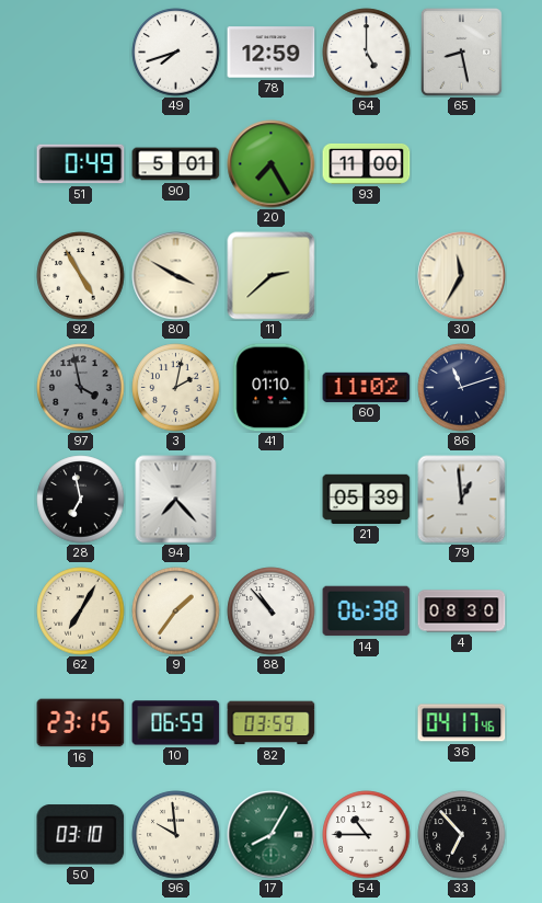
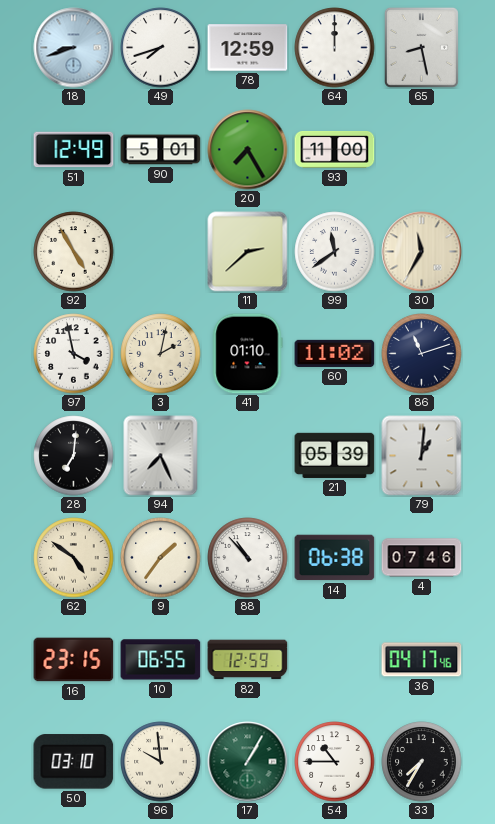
18: none -> 8:42 (74, 48)
64: 5:00 -> 12:00 (335, 48)
51: 0:49 -> 12:49 (74, 150)
80: 3:50 -> none (176, 276)
99: none -> 11:39 (335, 252)
97 dial: grey -> white (74, 354)
28: 6:58 -> 7:01 (74, 456)
94: 7:23 -> 7:26 (161, 456)
79: 12:59 -> 1:01 (422, 456)
62: 7:05 -> 4:51 (74, 558)
4: 08:30 -> 07:46 (422, 558)
10: 06:59 -> 06:55 (161, 660)
82: 03:59 -> 12:59 (248, 660)
17: 8:05 -> 1:05 (248, 762)
33: 6:53 -> 7:35 (422, 762)
